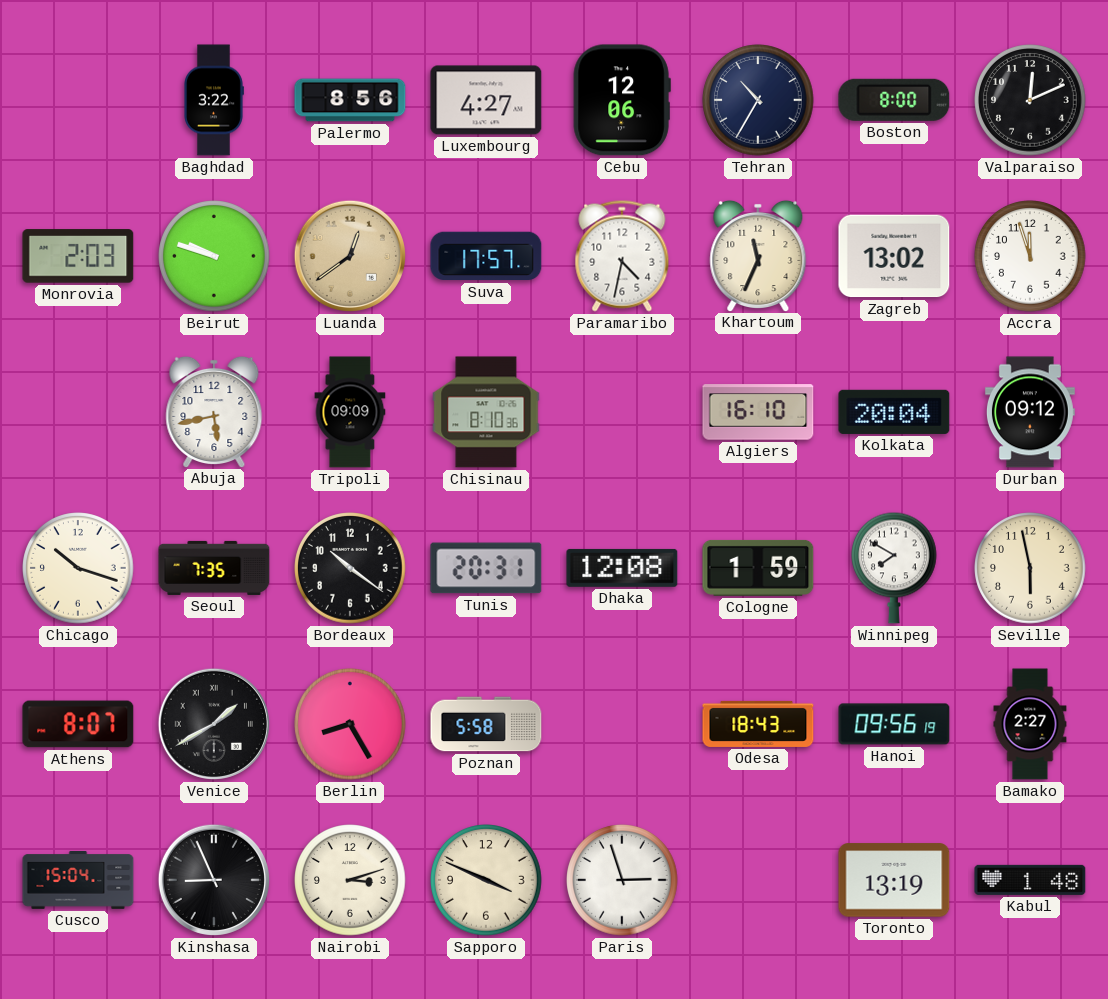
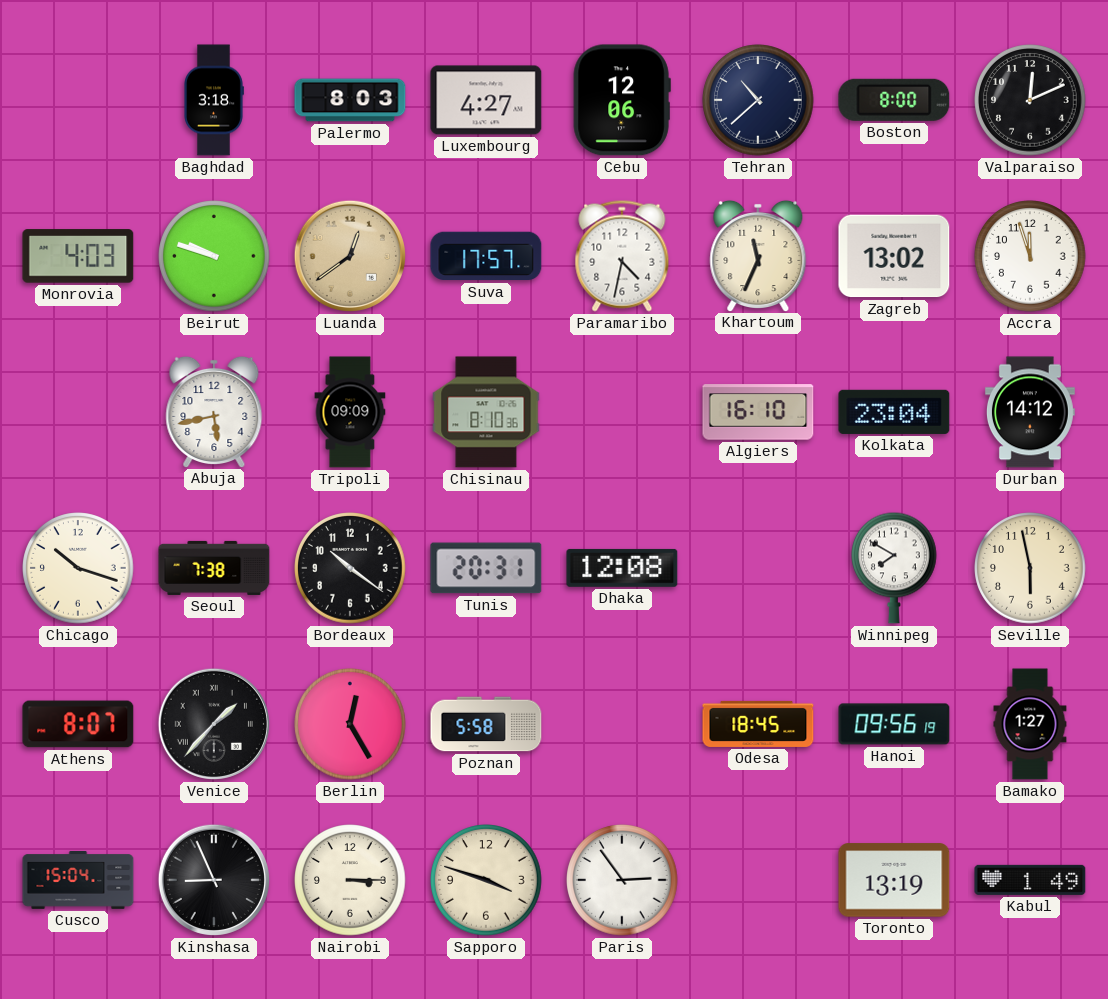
Baghdad: 3:22 -> 3:18 (214, 100)
Palermo: 8:56 -> 8:03 (350, 100)
Tehran: 10:35 -> 10:38 (758, 100)
Monrovia: 2:03 -> 4:03 (78, 256)
Kolkata: 20:04 -> 23:04 (894, 412)
Durban: 09:12 -> 14:12 (1030, 412)
Seoul: 7:35 -> 7:38 (214, 568)
Cologne: 1:59 -> none (758, 568)
Venice: 1:40 -> 1:37 (214, 724)
Berlin: 8:25 -> 12:25 (350, 724)
Odesa: 18:43 -> 18:45 (758, 724)
Bamako: 2:27 -> 1:27 (1030, 724)
Nairobi: 3:12 -> 3:15 (350, 880)
Sapporo: 3:49 -> 3:48 (486, 880)
Paris: 2:57 -> 2:54 (622, 880)
Kabul: 1:48 -> 1:49 (1030, 880)
